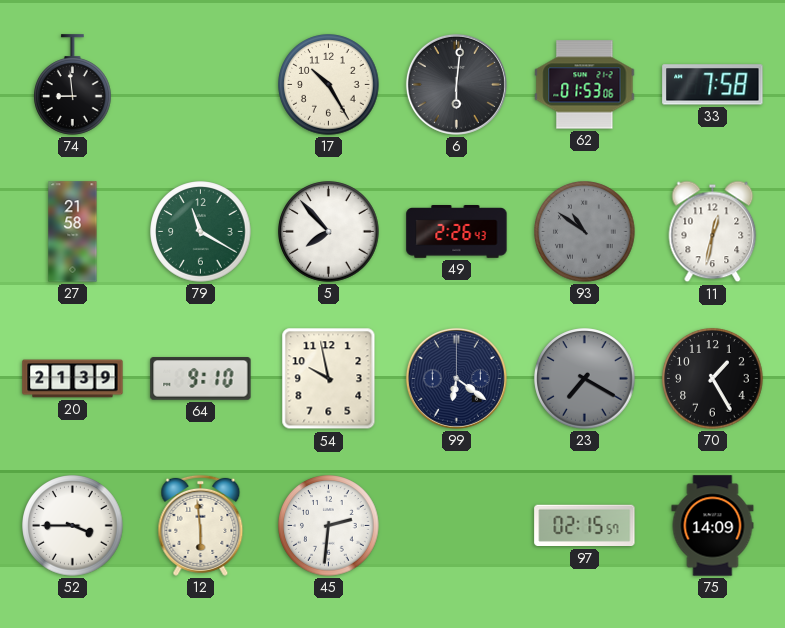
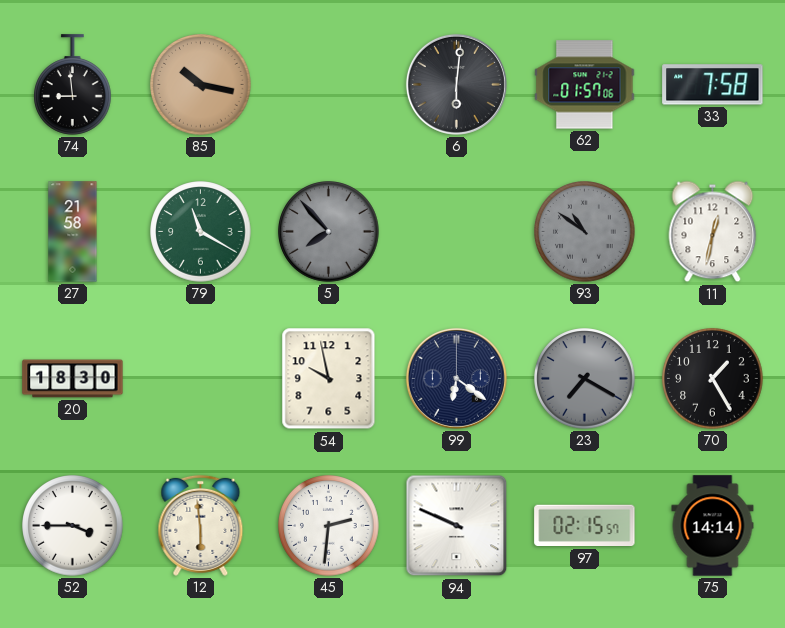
85: none -> 10:17 (201, 85)
17: 10:25 -> none (329, 85)
62: 01:53 -> 01:57 (585, 85)
5 dial: white -> grey (329, 232)
49: 2:26 -> none (457, 232)
20: 21:39 -> 18:30 (73, 379)
64: 9:10 -> none (201, 379)
94: none -> 9:49 (457, 526)
75: 14:09 -> 14:14 (713, 526)
